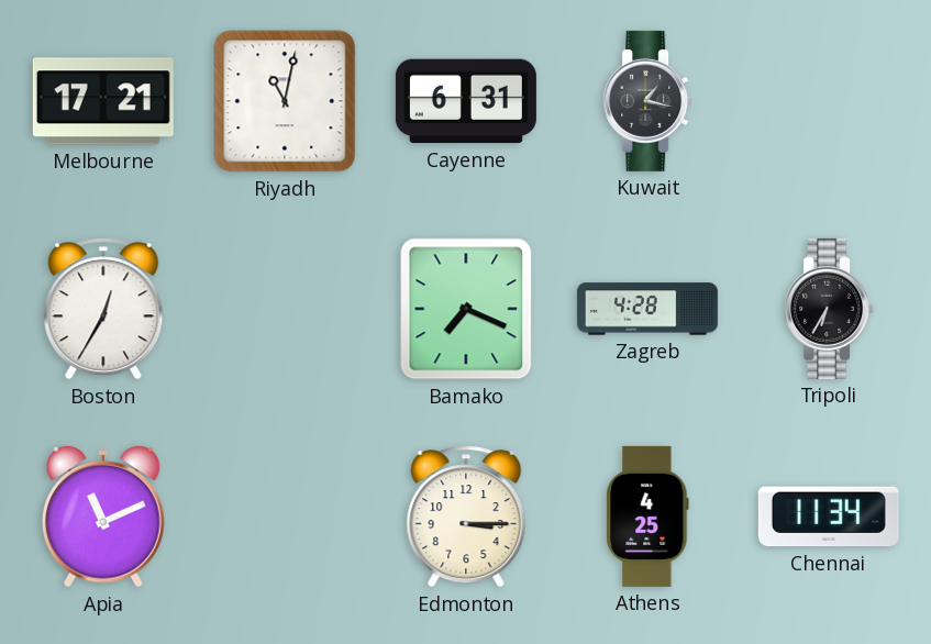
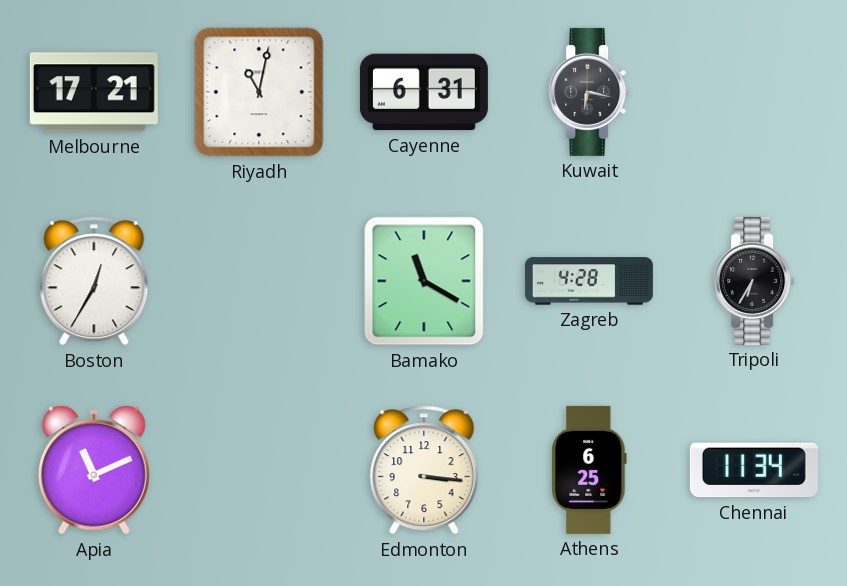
Kuwait: 1:17 -> 6:17 (589, 92)
Bamako: 7:19 -> 11:20 (424, 281)
Edmonton: 3:15 -> 3:16 (424, 470)
Athens: 4:25 -> 6:25 (589, 470)
